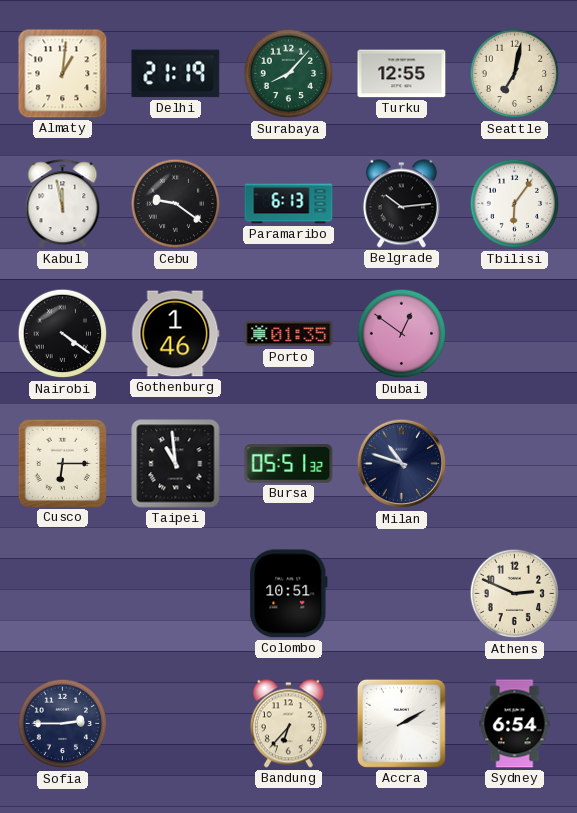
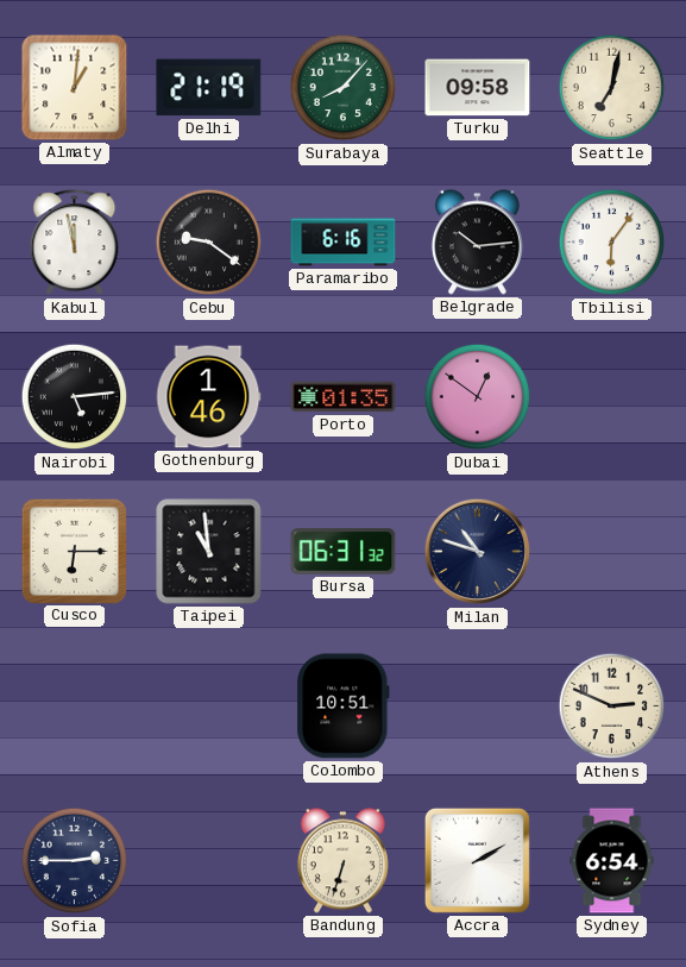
Turku: 12:55 -> 09:58 (478, 88)
Paramaribo: 6:13 -> 6:16 (344, 243)
Nairobi: 4:21 -> 5:14 (75, 397)
Bursa: 05:51 -> 06:31 (344, 552)
Bandung: 6:37 -> 6:33 (342, 861)
